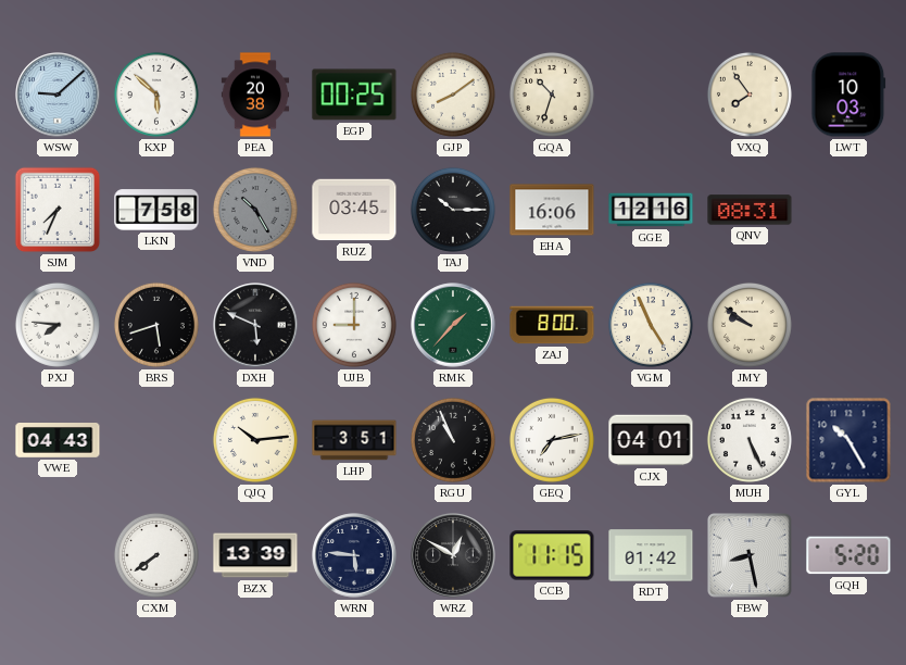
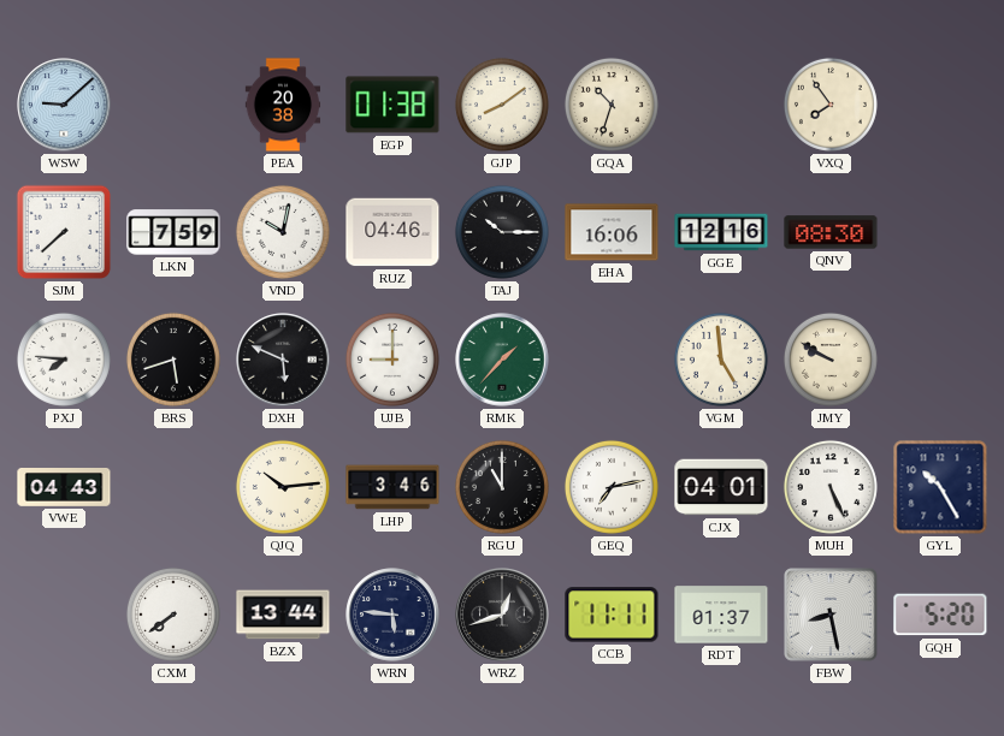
KXP: 5:52 -> none (156, 95)
EGP: 00:25 -> 01:38 (392, 105)
LWT: 10:03 -> none (848, 95)
SJM: 7:34 -> 7:38 (64, 232)
LKN: 7:58 -> 7:59 (173, 232)
VND: 10:25 -> 10:02 (283, 232)
VND dial: grey -> white (283, 232)
RUZ: 03:45 -> 04:46 (392, 232)
QNV: 08:31 -> 08:30 (831, 232)
ZAJ: 8:00 -> none (552, 325)
VGM: 4:56 -> 4:59 (721, 360)
JMY: 9:51 -> 9:50 (831, 360)
LHP: 3:51 -> 3:46 (392, 487)
RGU: 10:56 -> 11:00 (502, 487)
BZX: 13:39 -> 13:44 (283, 615)
WRZ: 12:50 -> 12:42 (502, 615)
CCB: 11:15 -> 11:11 (612, 615)
RDT: 01:42 -> 01:37 (721, 615)
